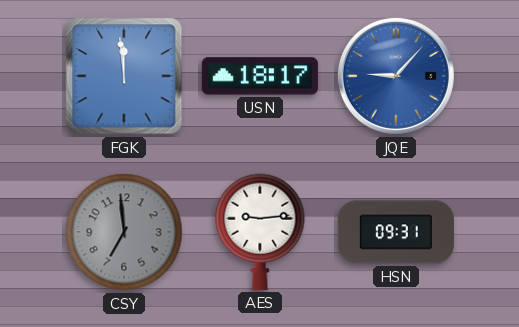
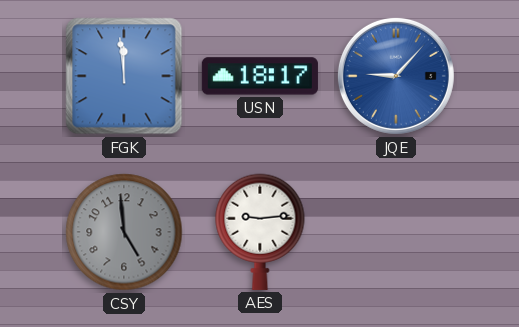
CSY: 6:59 -> 4:59 (124, 232)
HSN: 09:31 -> none (396, 232)
